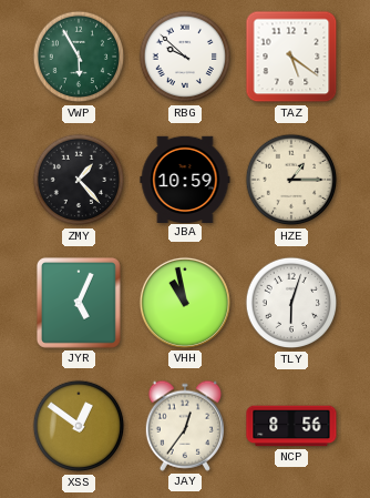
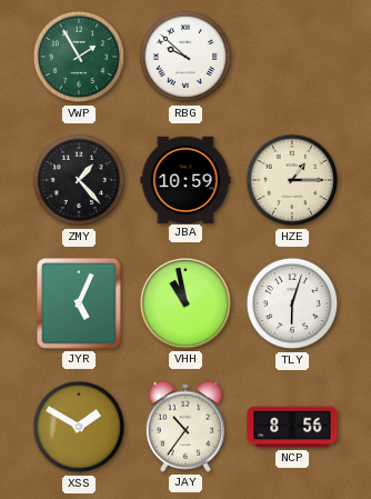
VWP: 5:55 -> 1:55 (79, 57)
TAZ: 5:21 -> none (291, 57)
XSS: 12:51 -> 1:50 (79, 427)
JAY: 12:36 -> 10:36 (184, 427)
